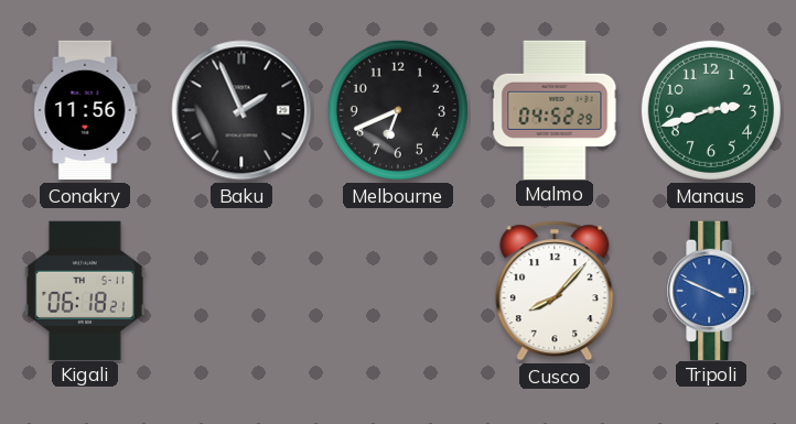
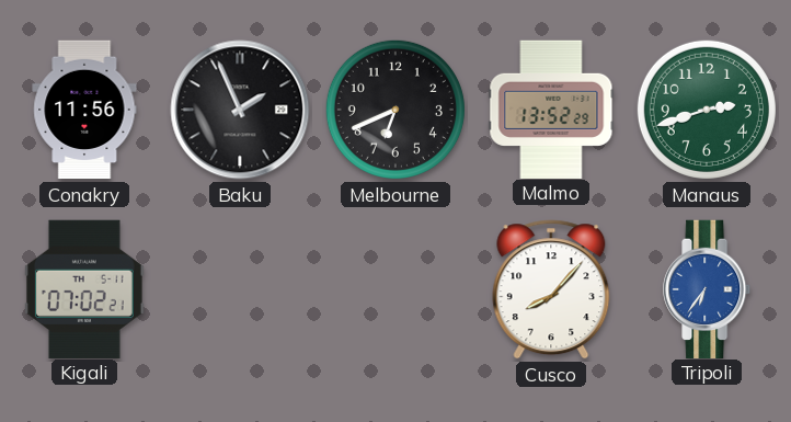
Malmo: 04:52 -> 13:52 (551, 109)
Kigali: 06:18 -> 07:02 (84, 288)
Tripoli: 3:49 -> 6:36 (708, 288)
